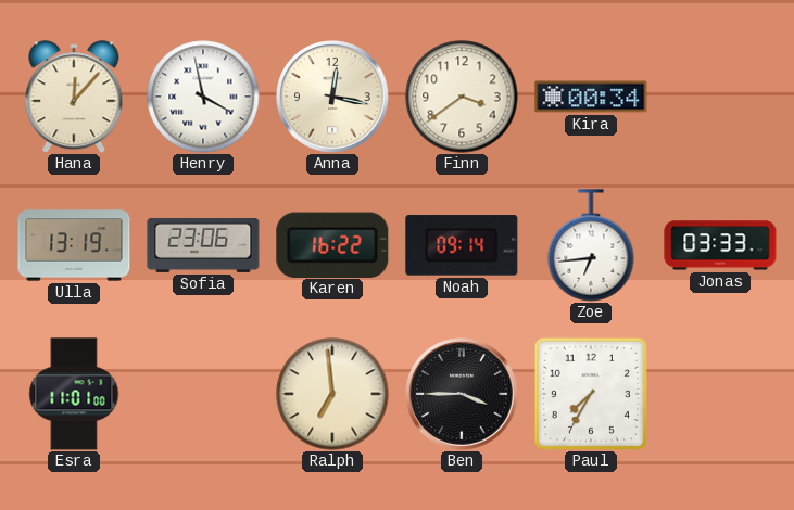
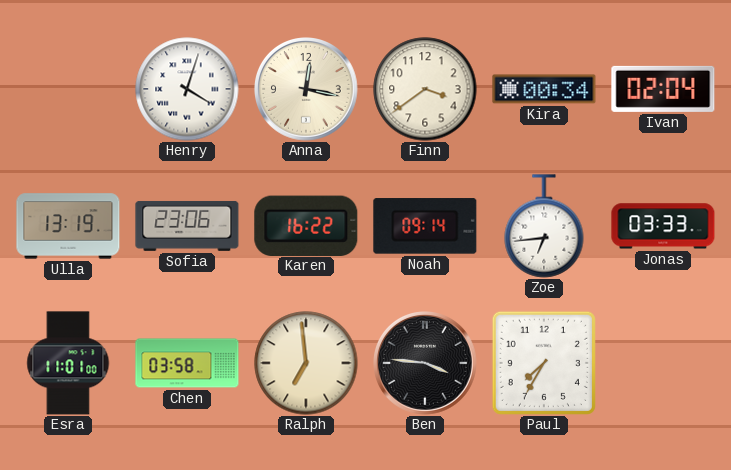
Hana: 12:07 -> none (74, 97)
Henry: 3:58 -> 4:03 (187, 89)
Ivan: none -> 02:04 (663, 89)
Chen: none -> 03:58 (187, 363)
Ben: 3:45 -> 3:46 (426, 364)
